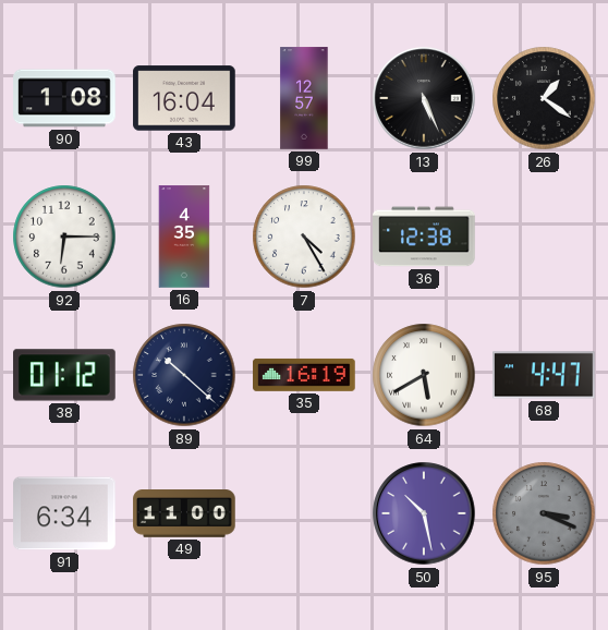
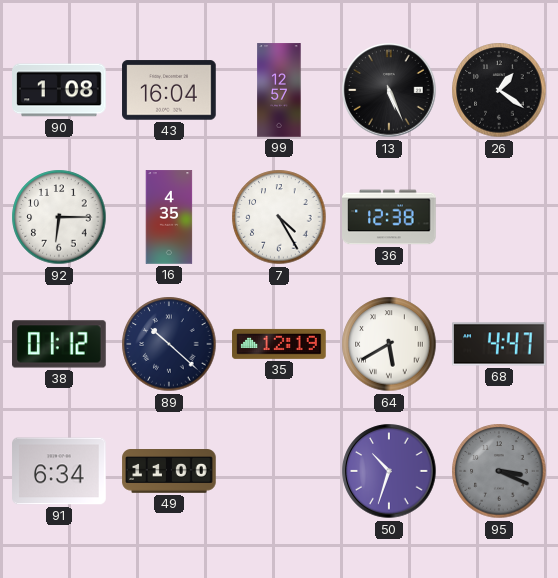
35: 16:19 -> 12:19 (279, 344)
50: 10:28 -> 10:33 (389, 471)
